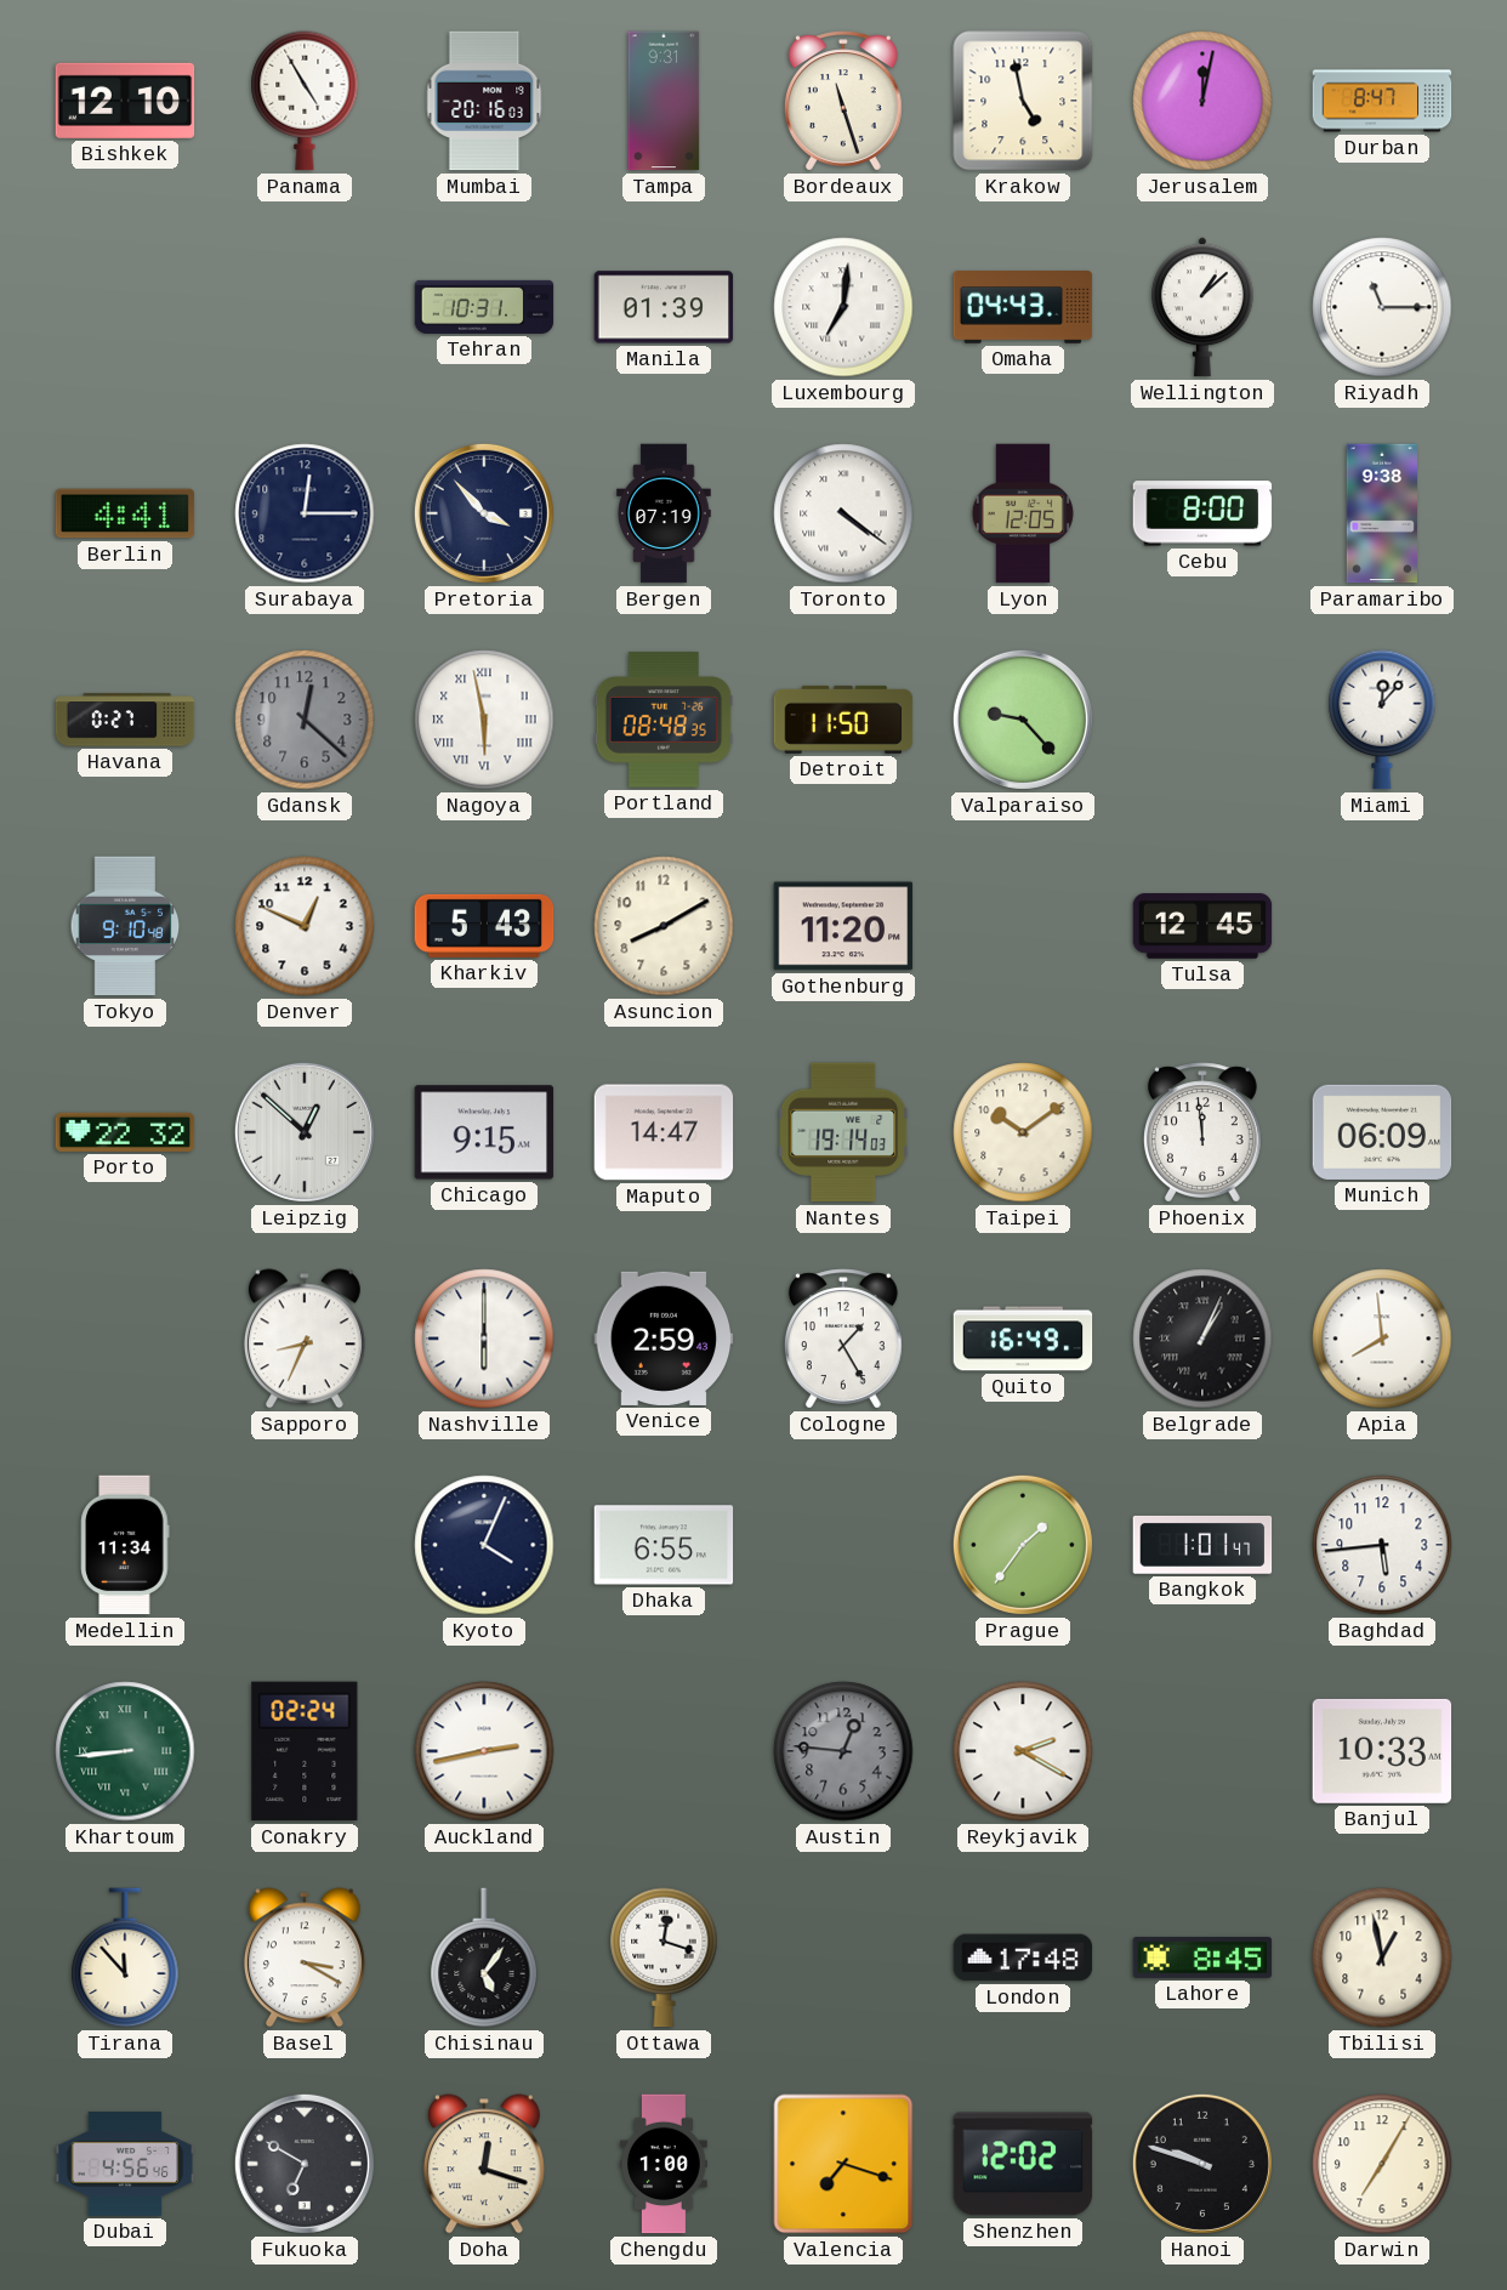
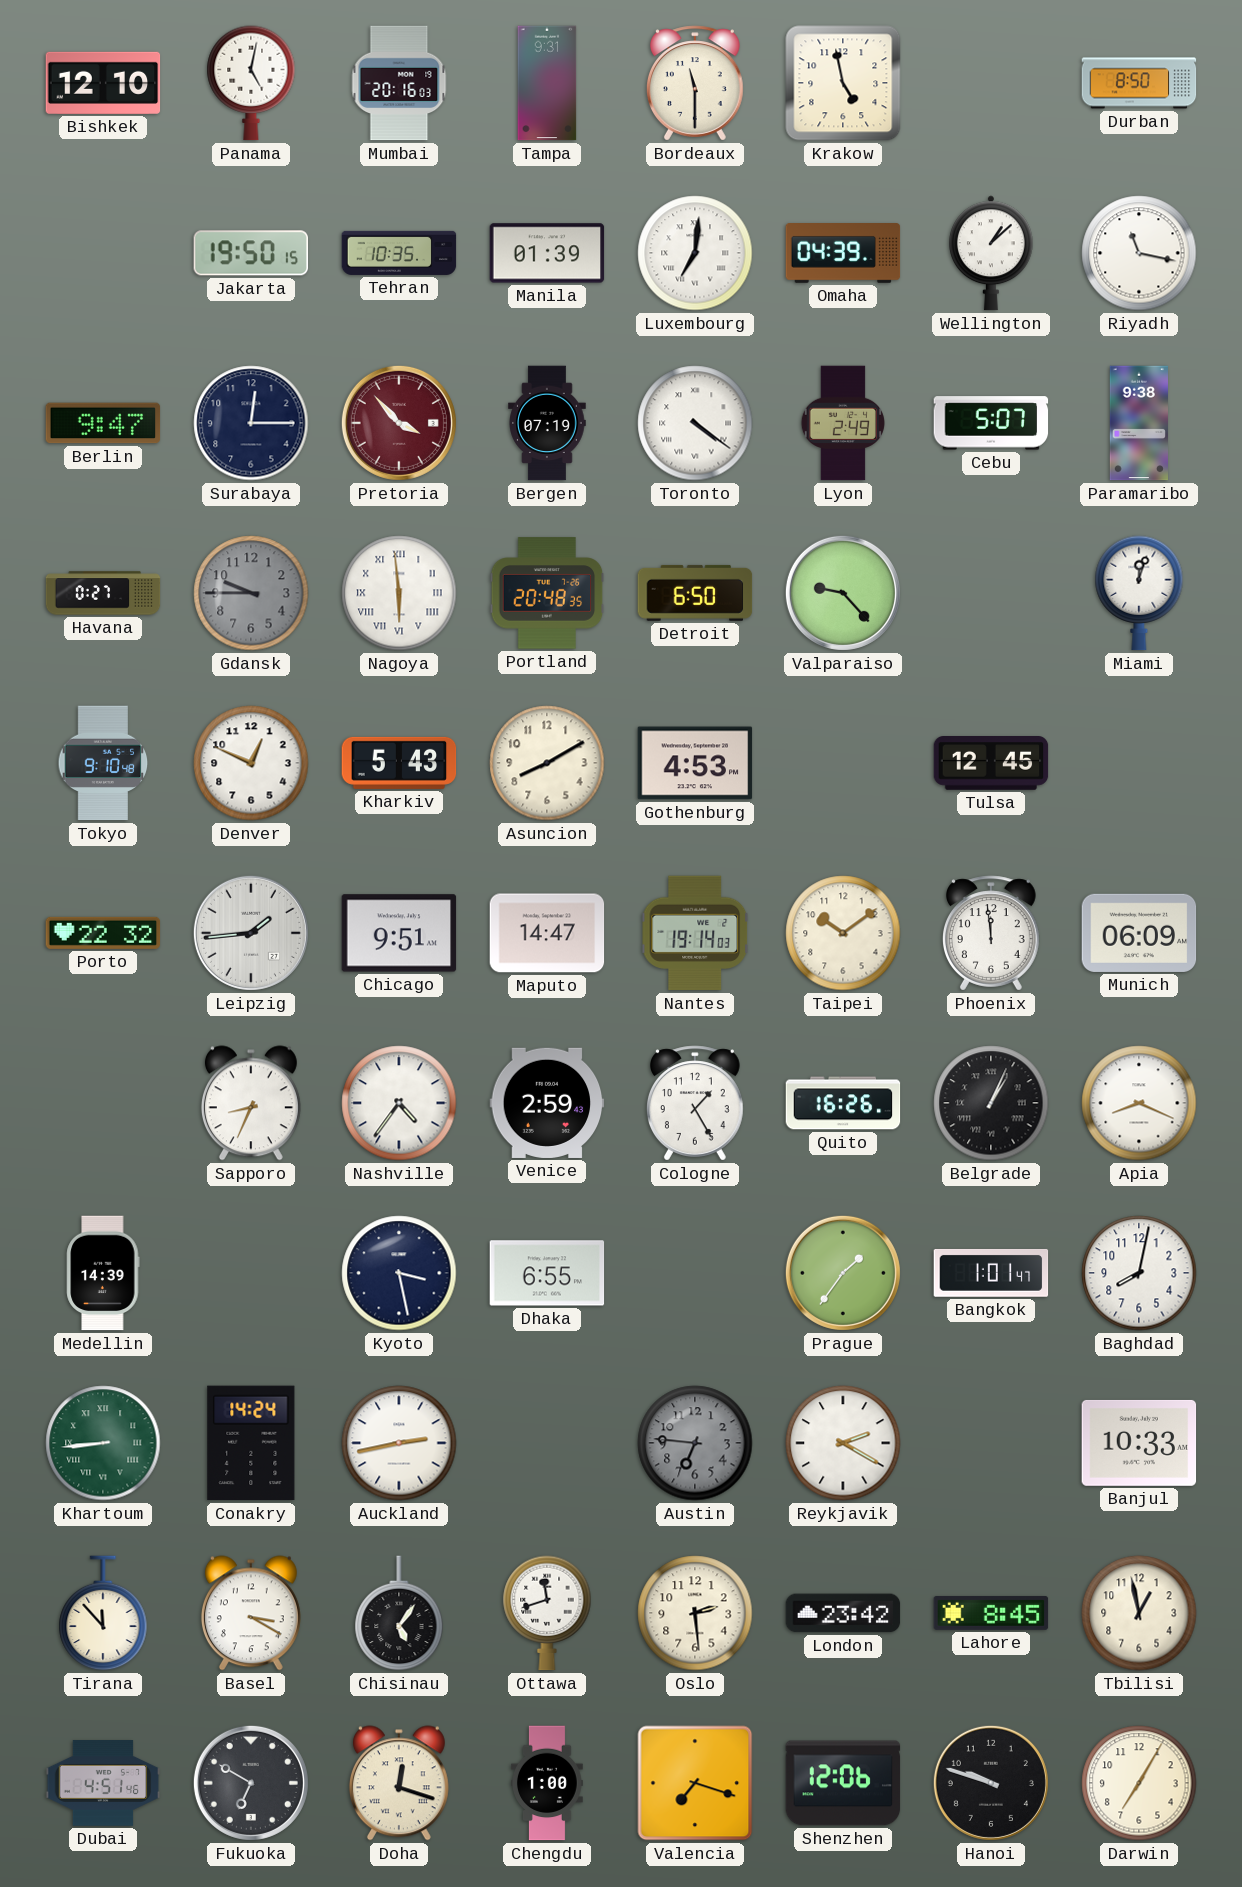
Panama: 4:55 -> 5:02 (251, 83)
Bordeaux: 11:27 -> 11:30 (695, 83)
Jerusalem: 12:02 -> none (1202, 101)
Durban: 8:47 -> 8:50 (1139, 83)
Jakarta: none -> 19:50 (250, 253)
Tehran: 10:31 -> 10:35 (399, 253)
Omaha: 04:43 -> 04:39 (843, 254)
Riyadh: 11:15 -> 11:17 (1139, 253)
Berlin: 4:41 -> 9:47 (103, 423)
Pretoria dial: navy -> burgundy (399, 423)
Lyon: 12:05 -> 2:49 (843, 423)
Cebu: 8:00 -> 5:07 (991, 423)
Gdansk: 12:22 -> 9:45 (251, 593)
Nagoya: 5:58 -> 5:59 (399, 593)
Portland: 08:48 -> 20:48 (547, 593)
Detroit: 11:50 -> 6:50 (695, 593)
Miami: 12:07 -> 12:03 (1139, 593)
Gothenburg: 11:20 -> 4:53 (695, 763)
Leipzig: 12:52 -> 1:44 (251, 933)
Chicago: 9:15 -> 9:51 (399, 933)
Nashville: 6:00 -> 4:36 (399, 1103)
Quito: 16:49 -> 16:26 (843, 1103)
Apia: 7:59 -> 8:19 (1139, 1103)
Medellin: 11:34 -> 14:39 (103, 1273)
Kyoto: 4:04 -> 3:28 (399, 1273)
Baghdad: 5:44 -> 8:02 (1139, 1273)
Conakry: 02:24 -> 14:24 (251, 1443)
Austin: 12:46 -> 6:46 (695, 1443)
Ottawa: 12:18 -> 11:42 (547, 1613)
Oslo: none -> 2:29 (695, 1613)
London: 17:48 -> 23:42 (843, 1613)
Dubai: 4:56 -> 4:51 (103, 1783)
Shenzhen: 12:02 -> 12:06 (843, 1783)
